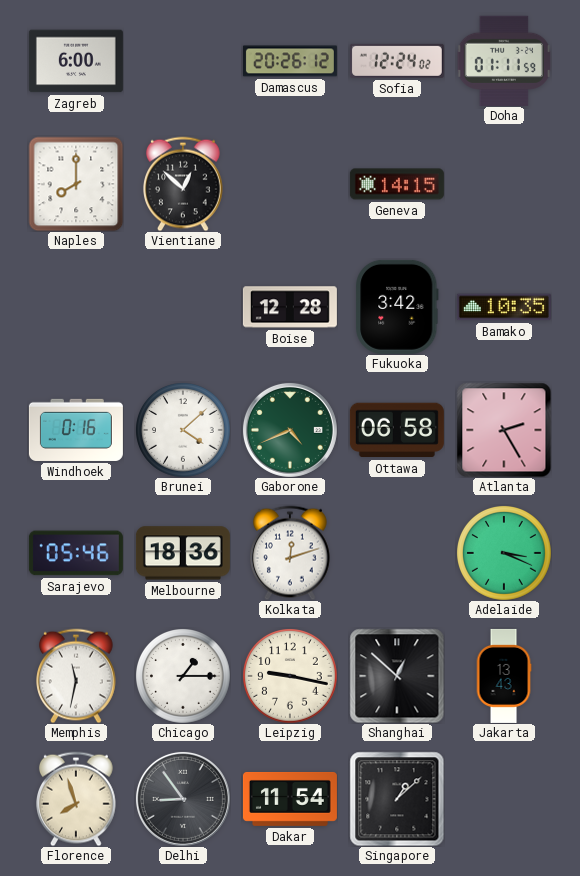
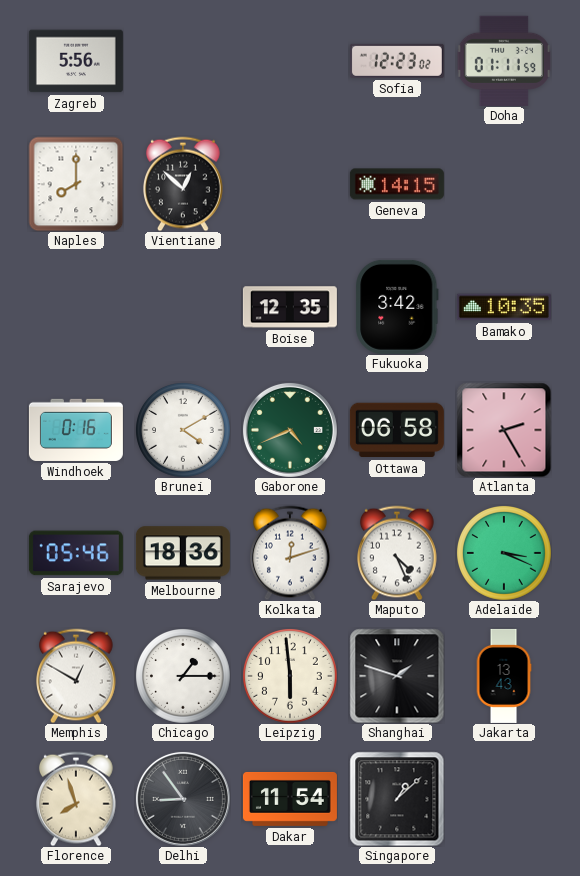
Zagreb: 6:00 -> 5:56 (76, 61)
Damascus: 20:26 -> none (290, 61)
Sofia: 12:24 -> 12:23 (397, 61)
Boise: 12:28 -> 12:35 (290, 307)
Brunei: 4:08 -> 4:10 (183, 430)
Maputo: none -> 4:26 (398, 553)
Memphis: 11:32 -> 12:50 (77, 676)
Leipzig: 9:17 -> 5:59 (290, 676)
Shanghai: 12:52 -> 1:48 (397, 676)
